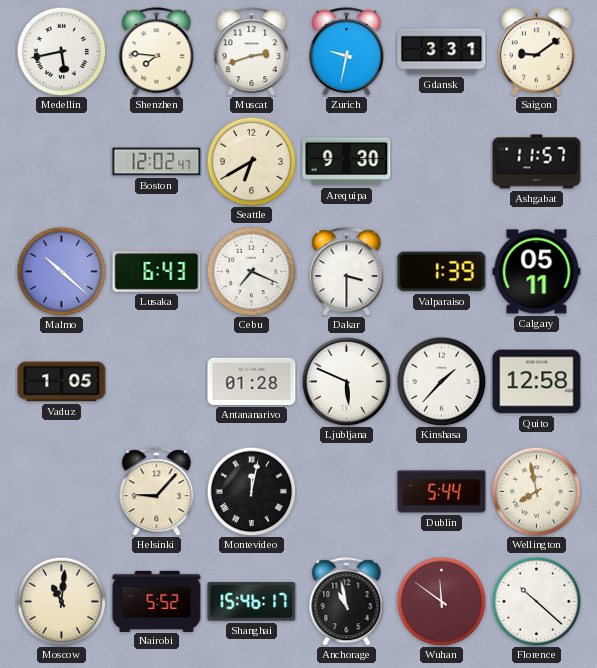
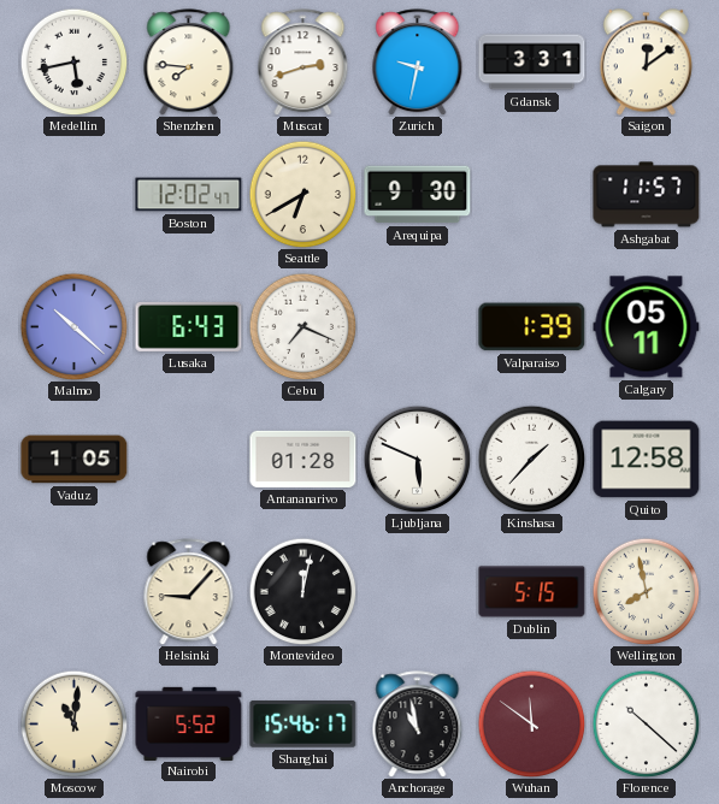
Saigon: 9:09 -> 12:09 (646, 63)
Dakar: 3:30 -> none (347, 272)
Dublin: 5:44 -> 5:15 (532, 592)
